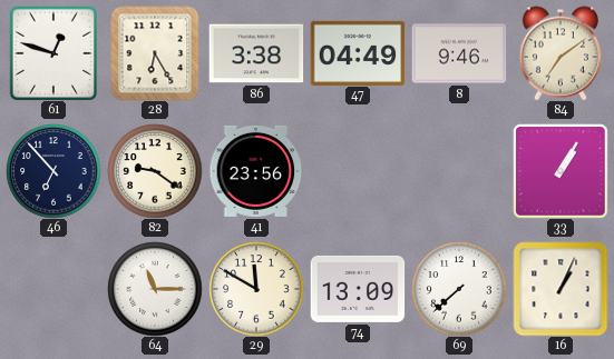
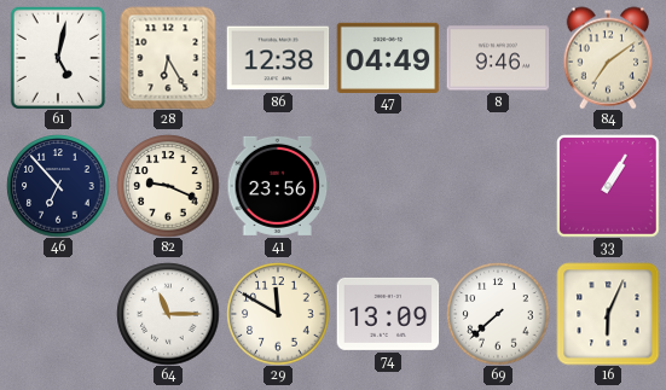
61: 12:48 -> 5:02 (58, 58)
86: 3:38 -> 12:38 (278, 58)
82: 9:21 -> 9:19 (168, 186)
16: 1:04 -> 6:04 (608, 314)
